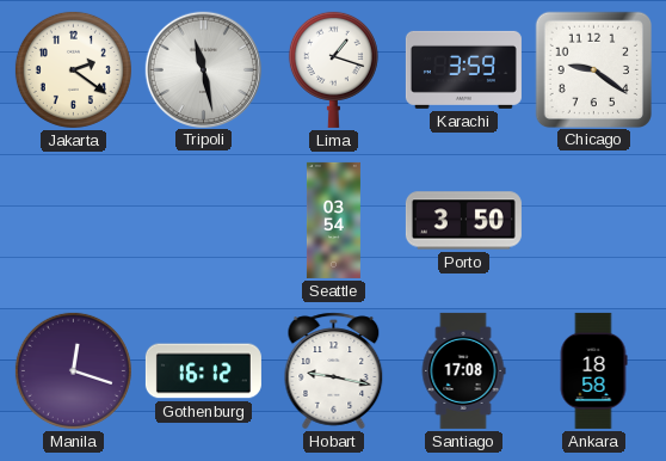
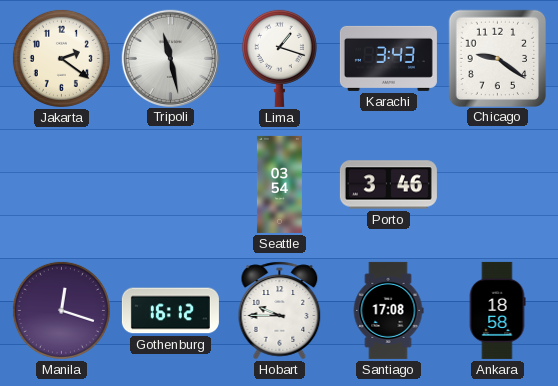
Karachi: 3:59 -> 3:43 (388, 58)
Porto: 3:50 -> 3:46 (388, 185)
Hobart: 9:17 -> 9:45 (280, 311)
